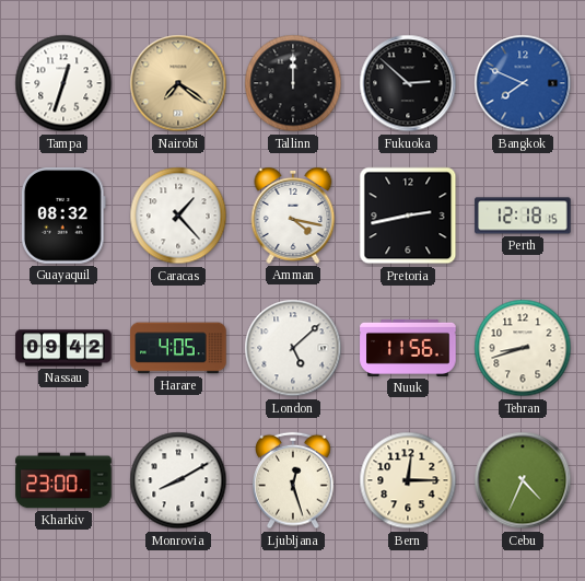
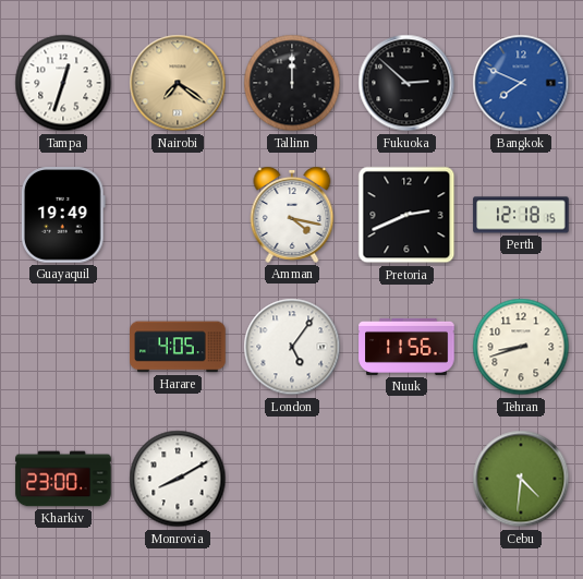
Guayaquil: 08:32 -> 19:49 (63, 215)
Caracas: 1:23 -> none (178, 216)
Pretoria: 2:43 -> 2:41 (406, 215)
Nassau: 09:42 -> none (63, 348)
London: 5:08 -> 5:06 (292, 347)
Ljubljana: 12:27 -> none (294, 480)
Bern: 12:15 -> none (408, 480)
Cebu: 4:34 -> 4:31 (521, 479)
